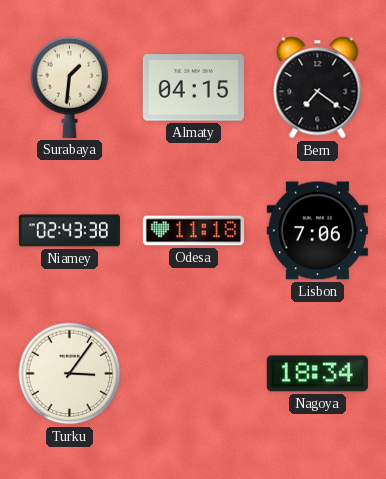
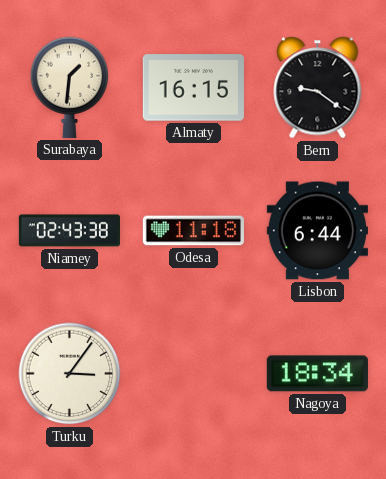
Almaty: 04:15 -> 16:15 (193, 88)
Bern: 7:21 -> 9:21 (318, 88)
Lisbon: 7:06 -> 6:44 (317, 231)
